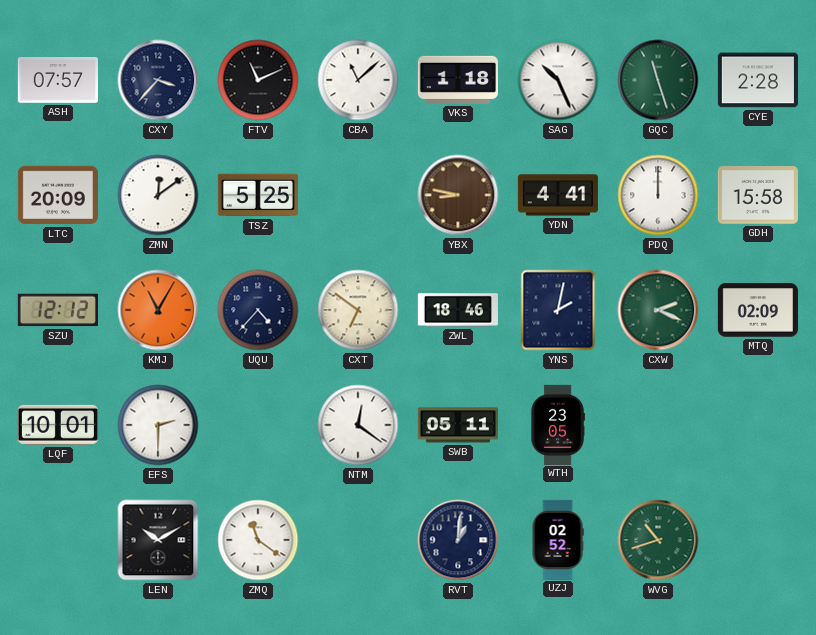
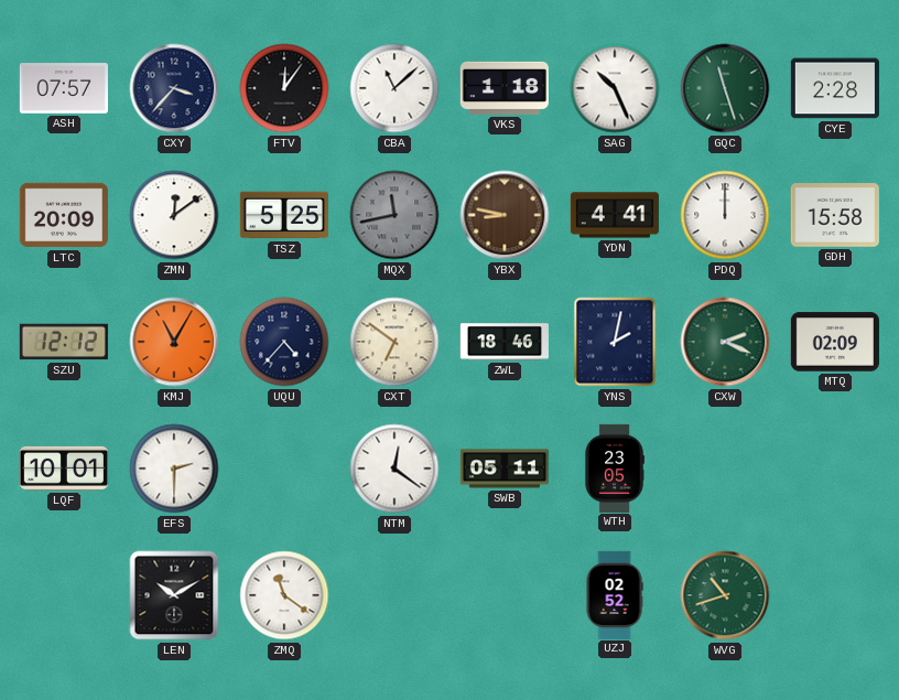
FTV: 11:11 -> 12:06 (284, 88)
MQX: none -> 11:43 (394, 215)
RVT: 1:01 -> none (458, 540)
